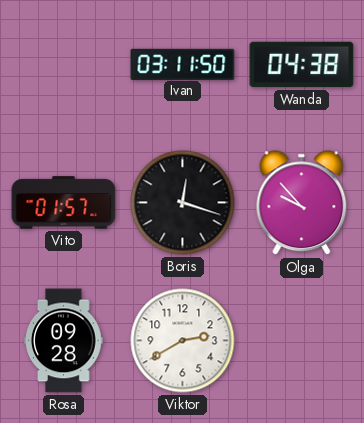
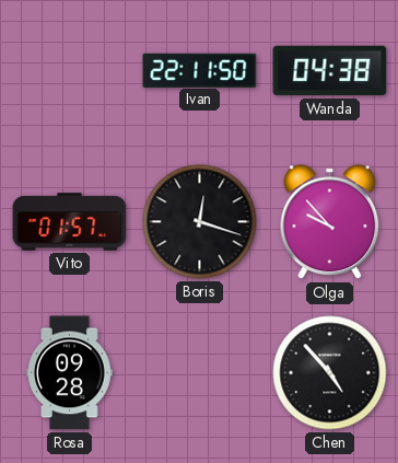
Ivan: 03:11 -> 22:11 (200, 70)
Viktor: 2:40 -> none (183, 341)
Chen: none -> 4:53 (330, 373)
